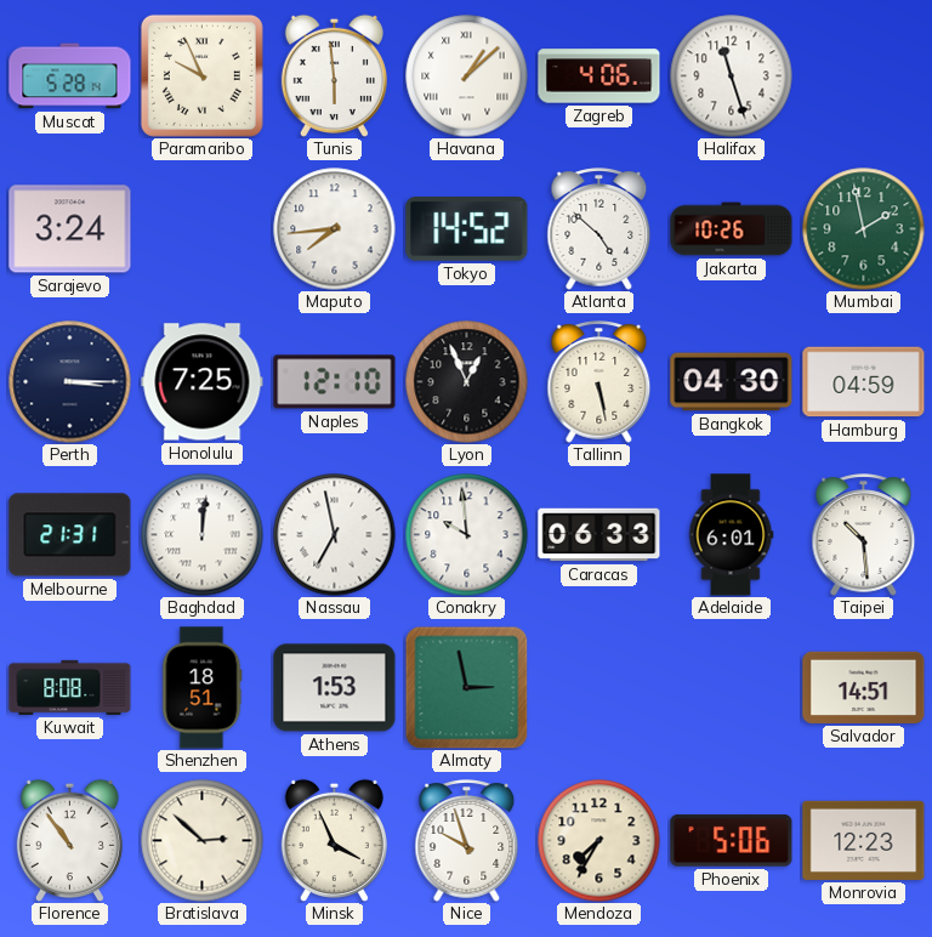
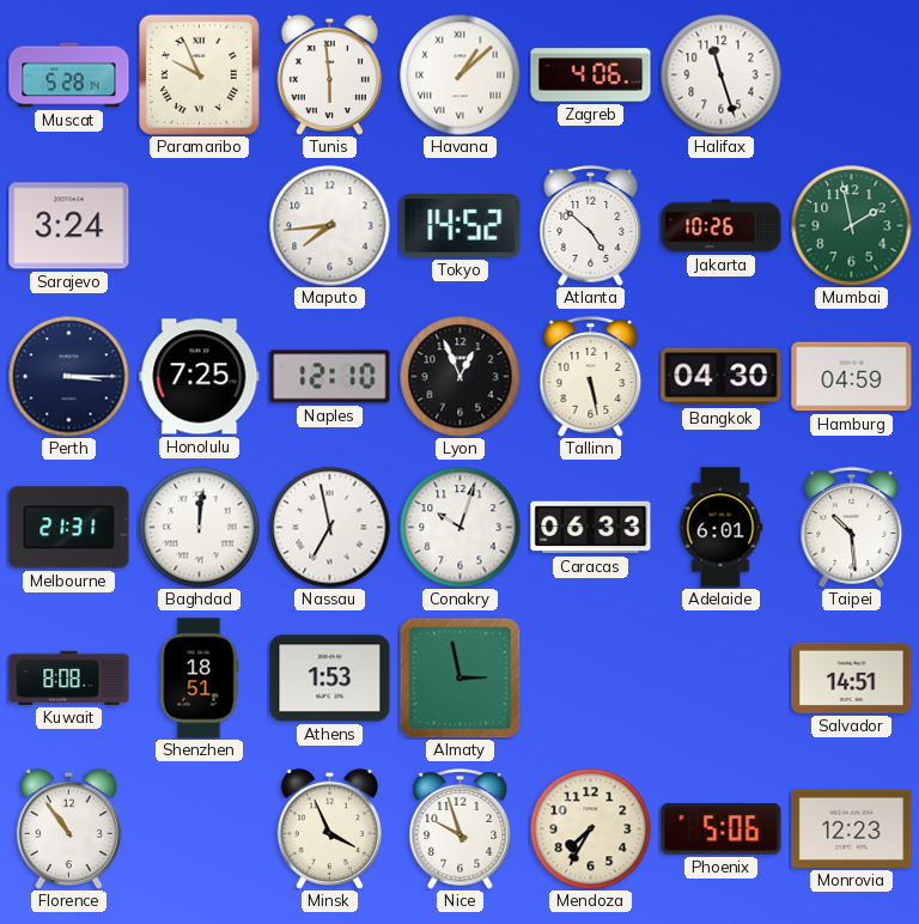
Conakry: 9:59 -> 10:03 (461, 528)
Bratislava: 2:52 -> none (203, 841)
